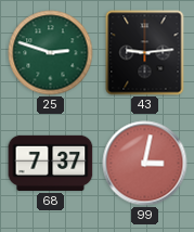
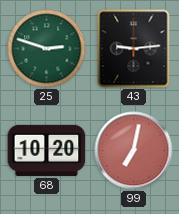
68: 7:37 -> 10:20 (47, 150)
99: 3:02 -> 7:02 (134, 151)
